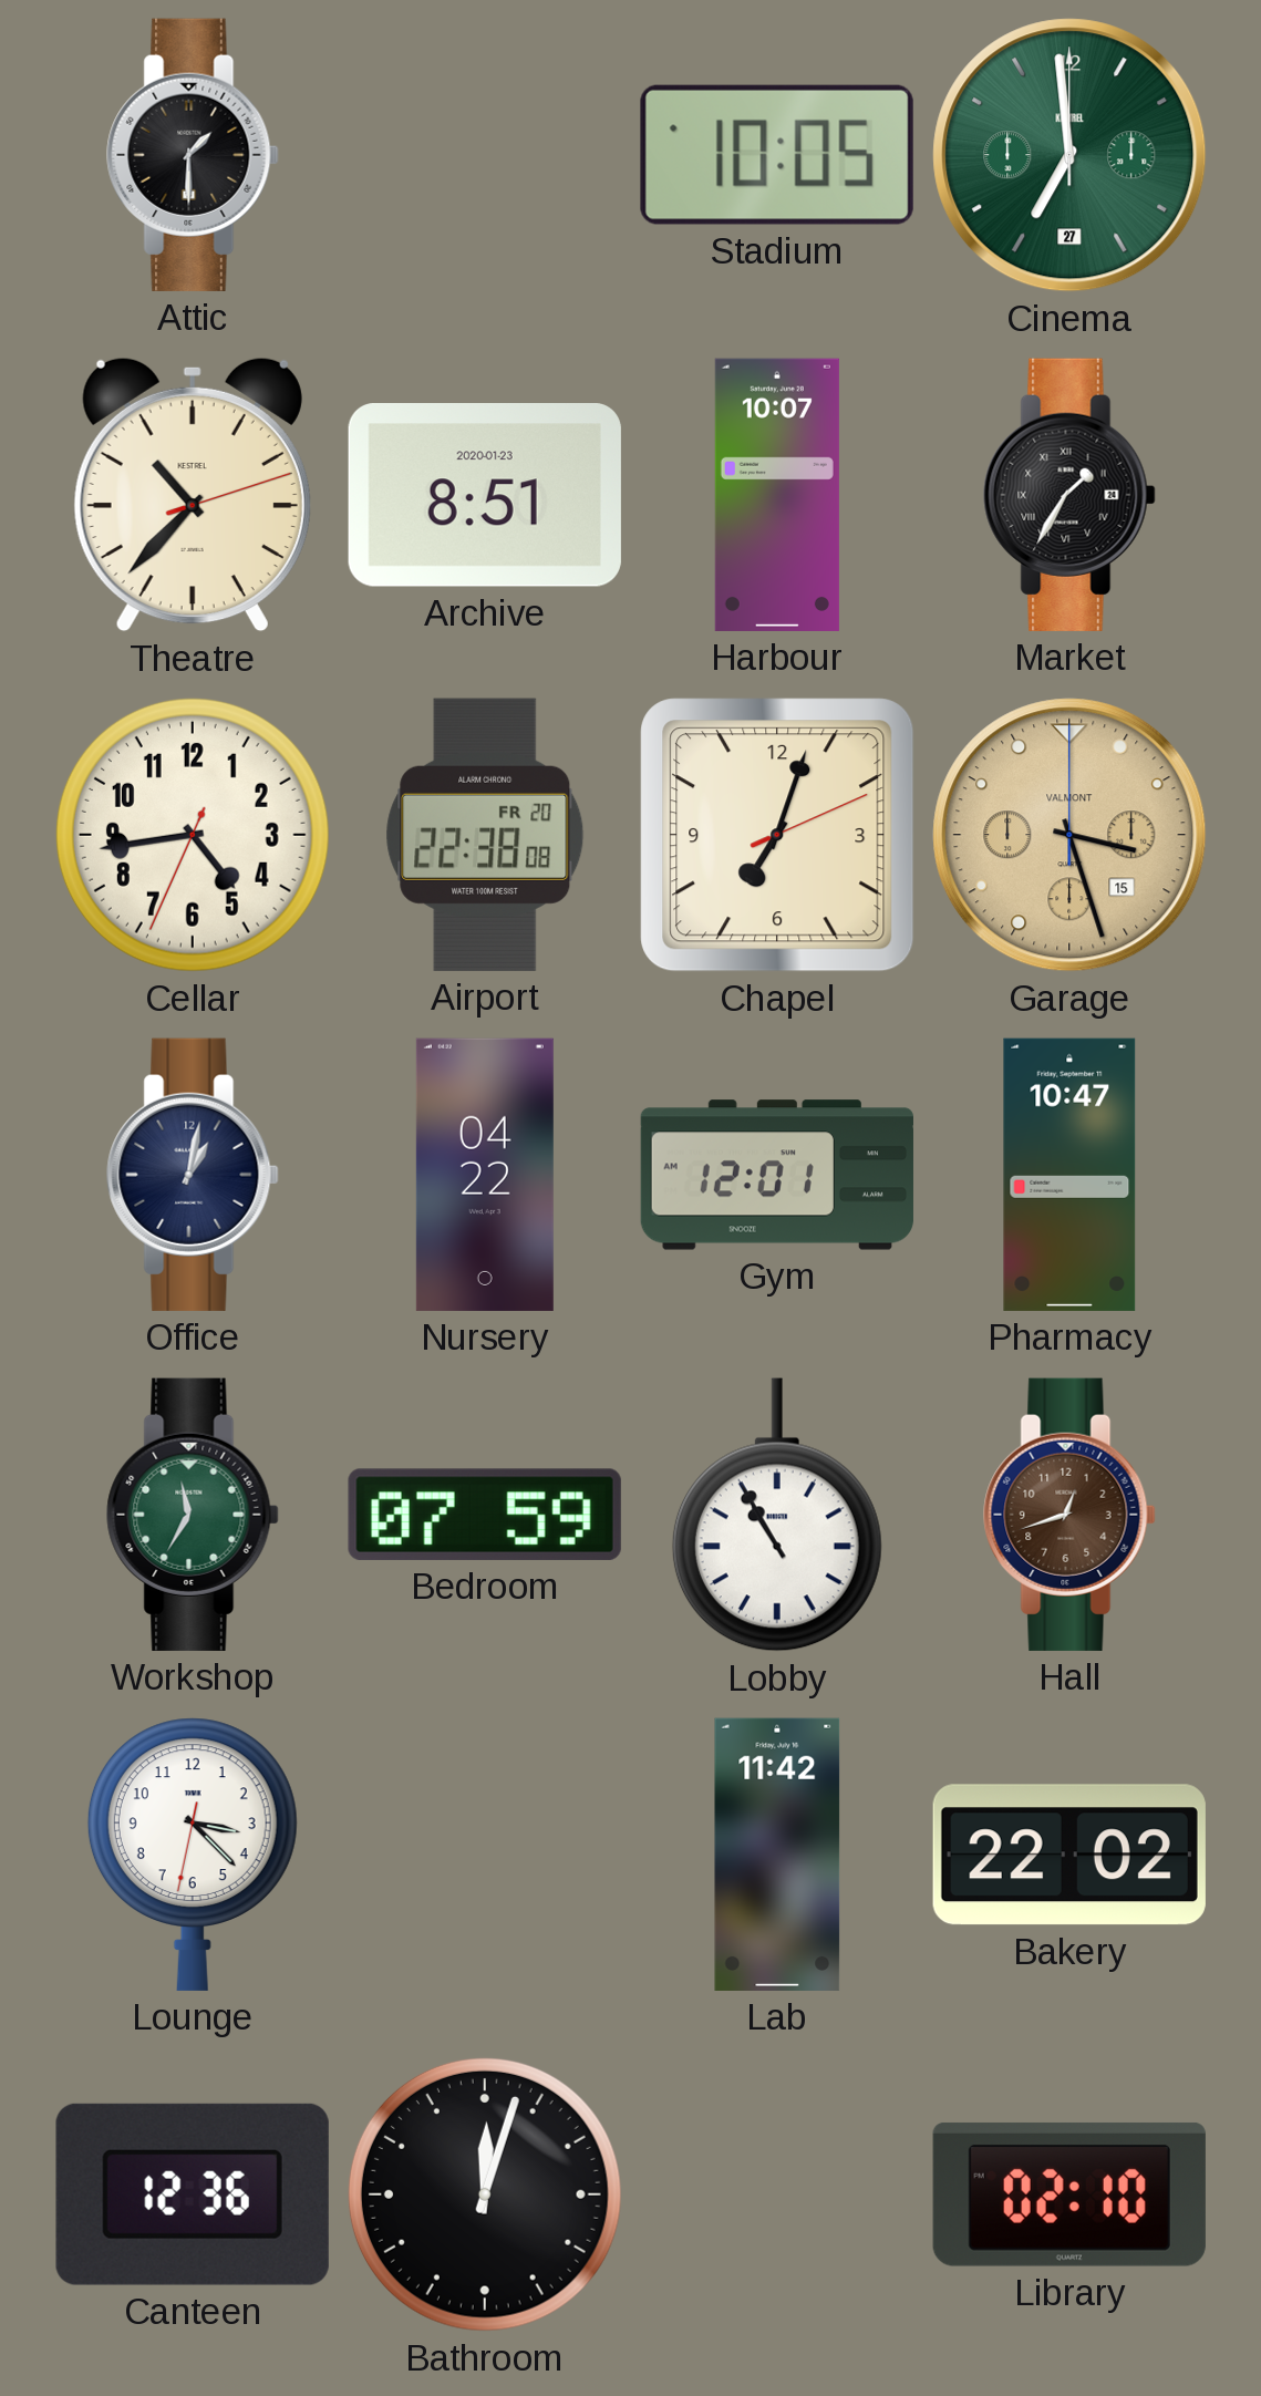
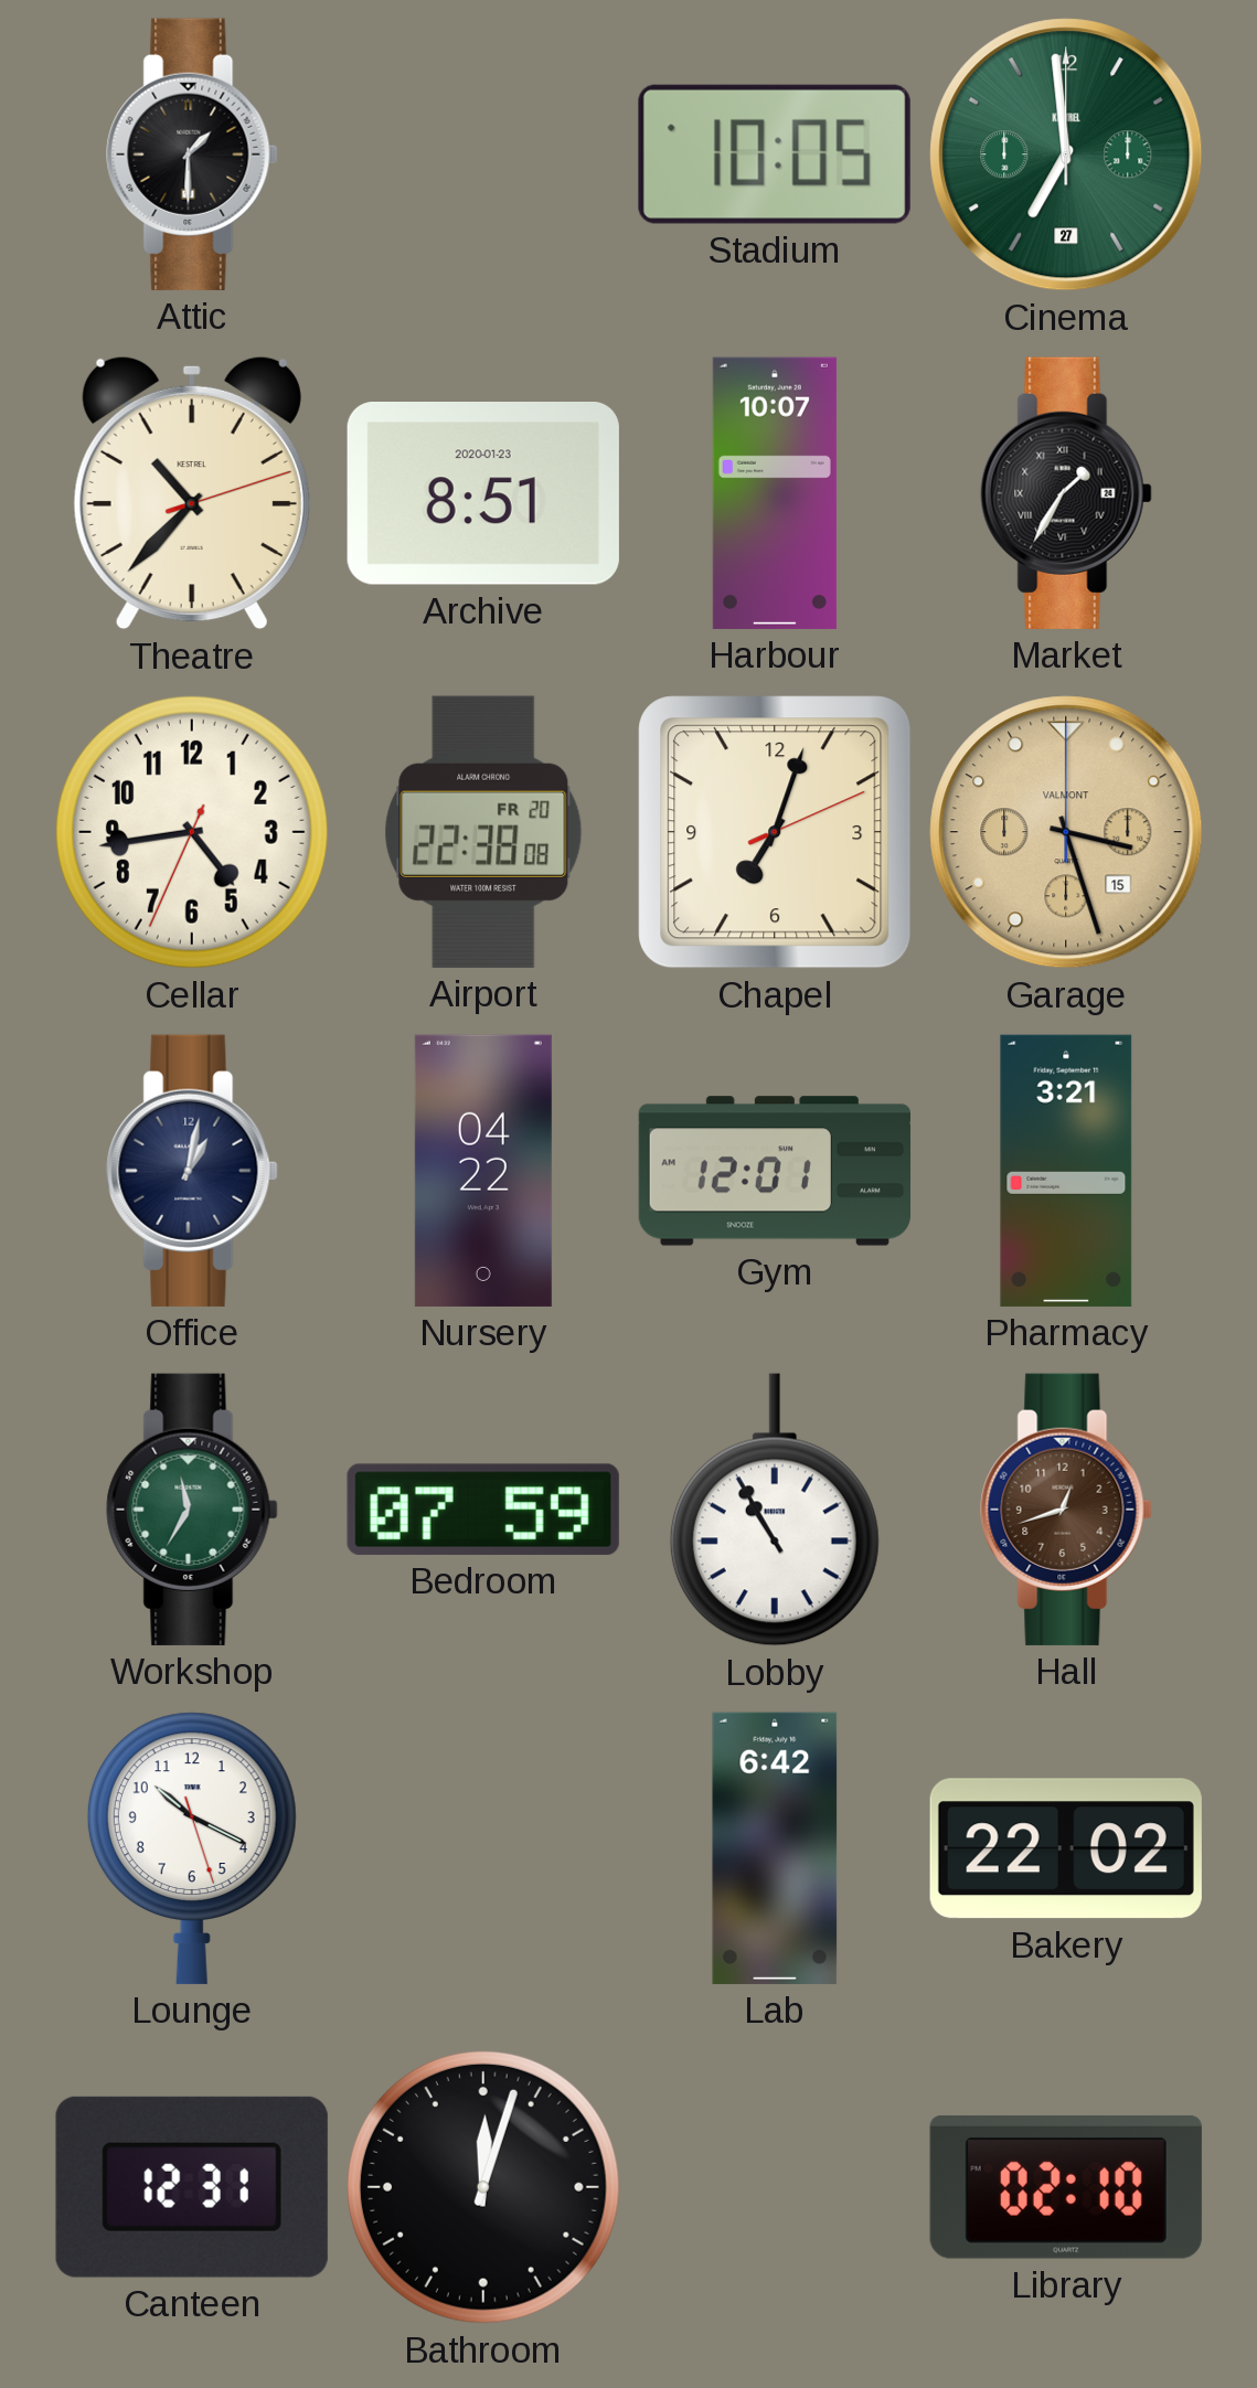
Pharmacy: 10:47 -> 3:21 (1066, 1171)
Lounge: 3:22 -> 10:19 (192, 1848)
Lab: 11:42 -> 6:42 (775, 1848)
Canteen: 12:36 -> 12:31 (192, 2187)
